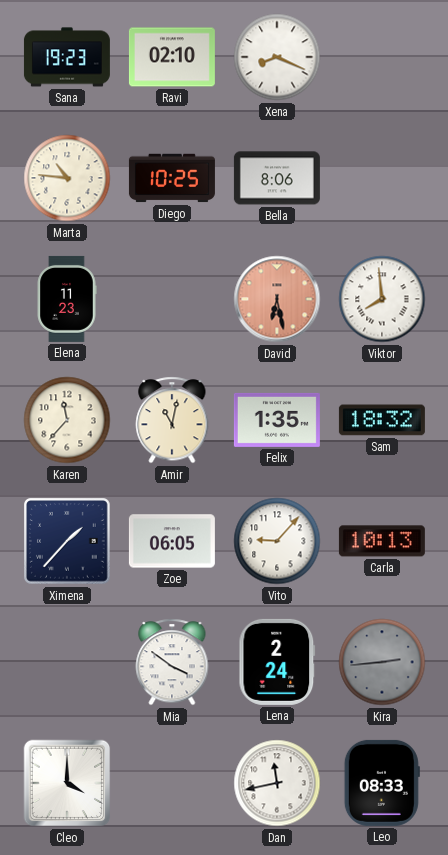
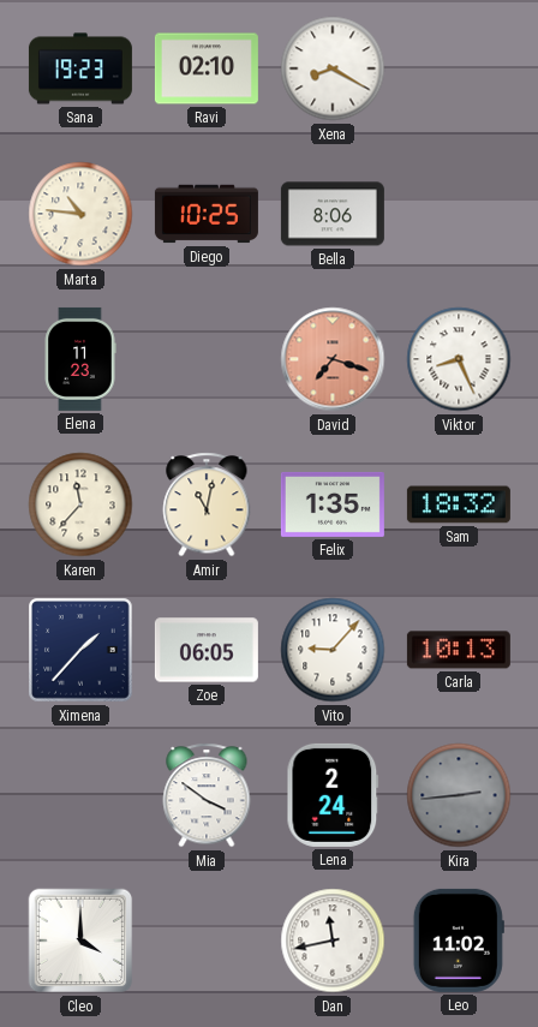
Xena: 8:19 -> 8:20 (333, 68)
David: 6:28 -> 7:18 (333, 359)
Viktor: 7:59 -> 8:26 (459, 359)
Leo: 08:33 -> 11:02 (459, 941)
